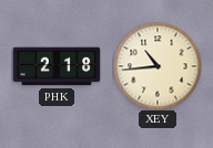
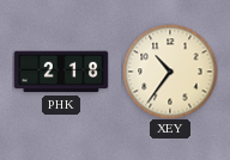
XEY: 10:44 -> 10:36 (170, 72)
